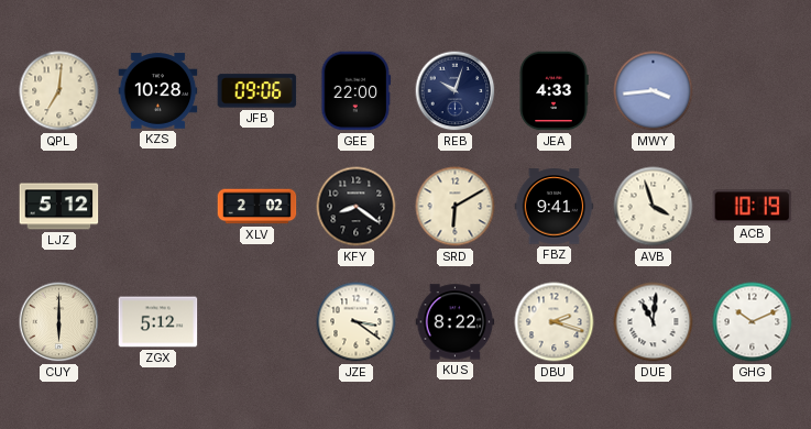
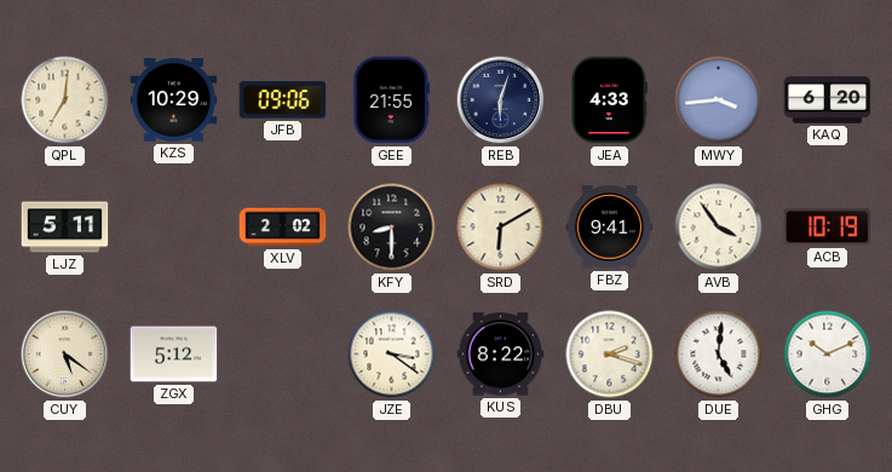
KZS: 10:28 -> 10:29 (174, 100)
GEE: 22:00 -> 21:55 (392, 100)
REB: 10:03 -> 6:03 (501, 100)
KAQ: none -> 6:20 (828, 100)
LJZ: 5:12 -> 5:11 (65, 228)
KFY: 8:21 -> 8:30 (392, 228)
AVB: 3:57 -> 3:54 (719, 228)
CUY: 6:00 -> 5:21 (65, 355)
DUE: 11:01 -> 5:01 (719, 355)
